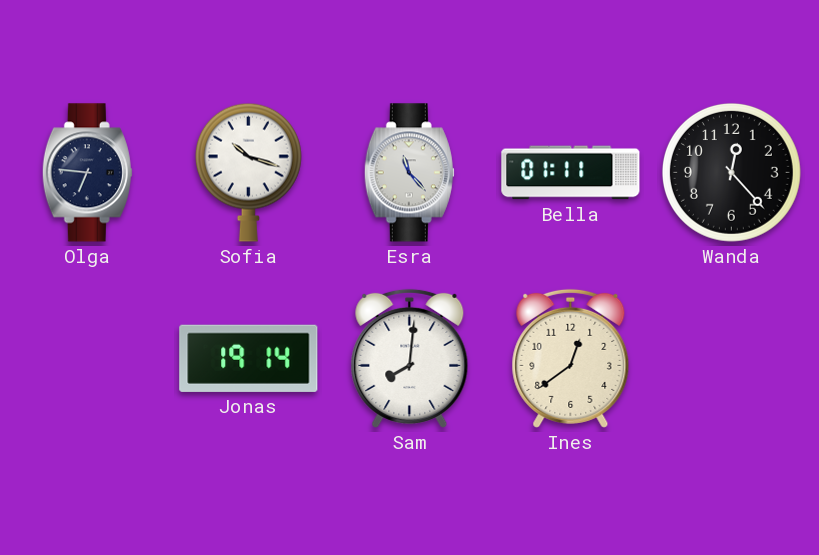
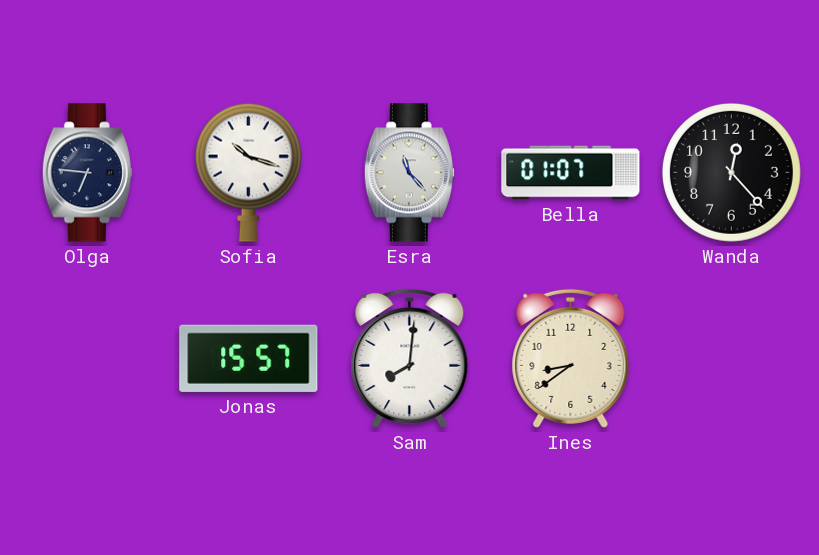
Bella: 01:11 -> 01:07 (571, 173)
Jonas: 19:14 -> 15:57 (249, 358)
Ines: 12:39 -> 8:39 (571, 358)
